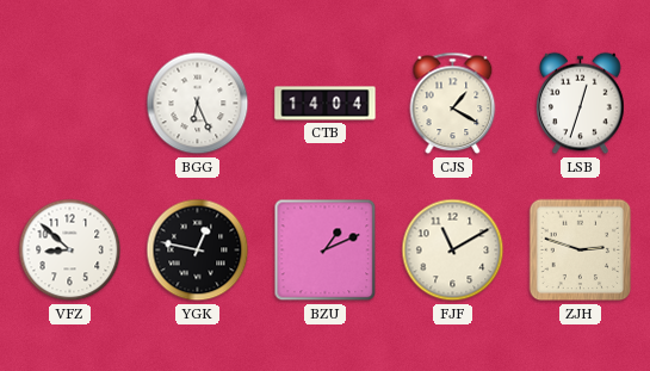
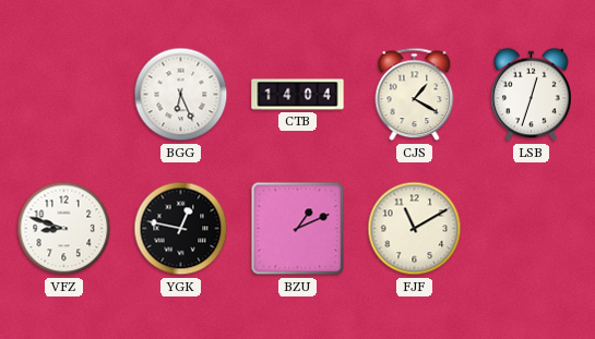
VFZ: 8:52 -> 8:48 (64, 229)
ZJH: 2:48 -> none (581, 251)
